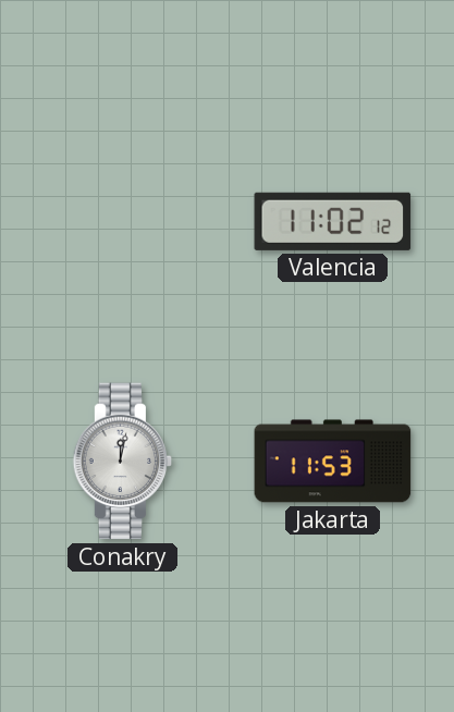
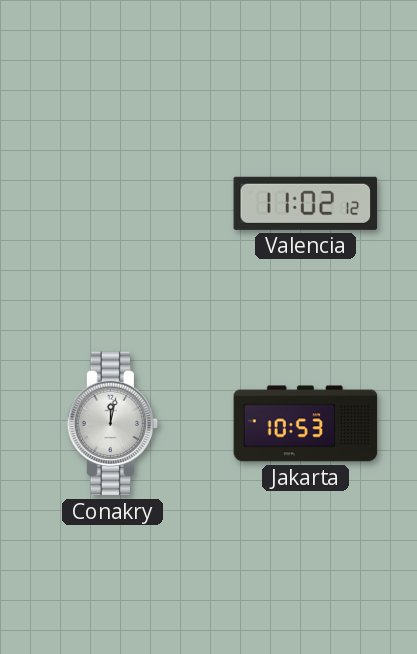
Jakarta: 11:53 -> 10:53 (306, 424)
